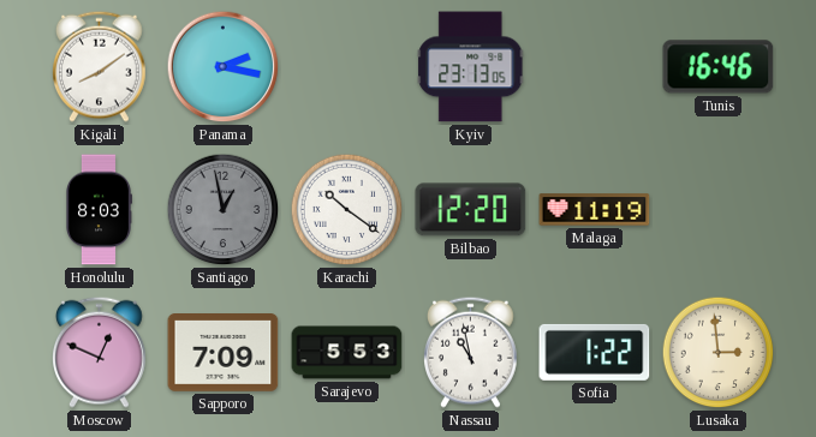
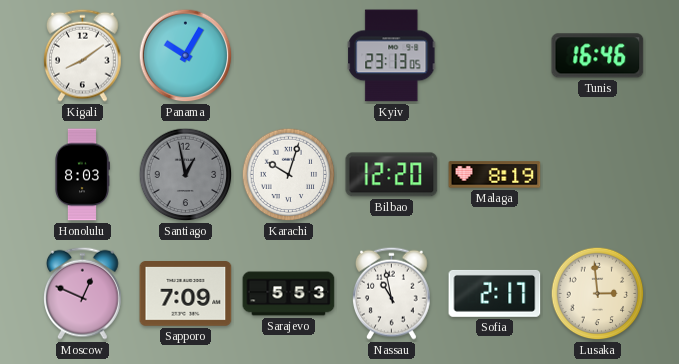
Panama: 2:17 -> 10:05 (186, 56)
Karachi: 10:21 -> 10:03 (289, 175)
Malaga: 11:19 -> 8:19 (495, 175)
Sofia: 1:22 -> 2:17 (495, 293)
